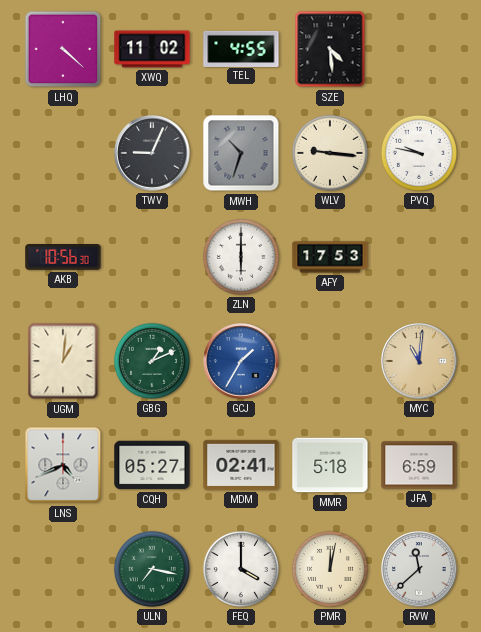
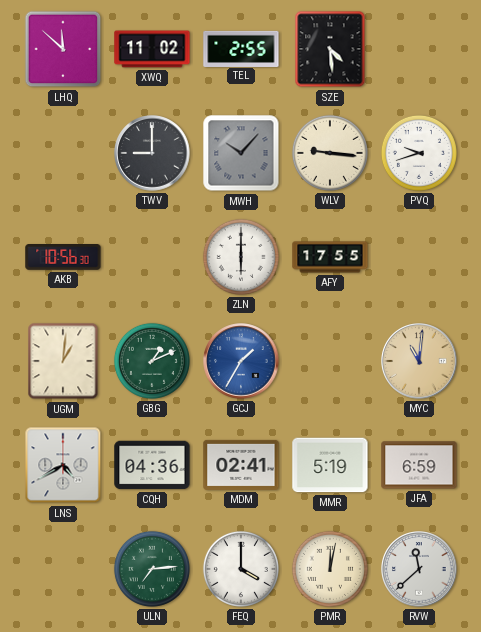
LHQ: 4:22 -> 11:52 (63, 49)
TEL: 4:55 -> 2:55 (241, 48)
TWV: 9:04 -> 9:00 (152, 153)
MWH: 10:33 -> 10:07 (241, 153)
PVQ: 9:47 -> 9:42 (419, 153)
AFY: 17:53 -> 17:55 (330, 257)
LNS: 4:41 -> 4:40 (63, 465)
CQH: 05:27 -> 04:36 (152, 465)
MMR: 5:18 -> 5:19 (330, 465)
ULN: 7:17 -> 7:14 (152, 569)
